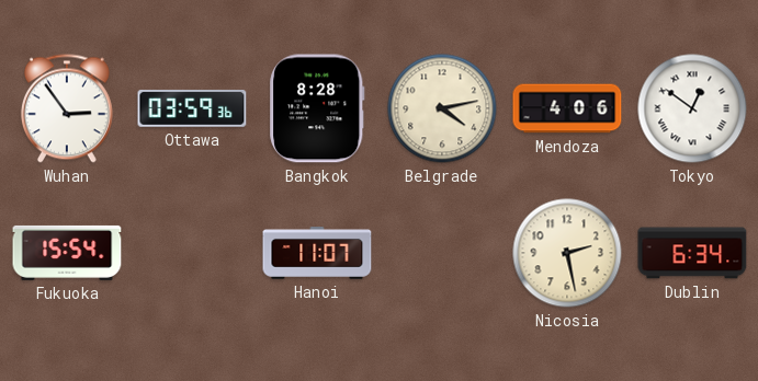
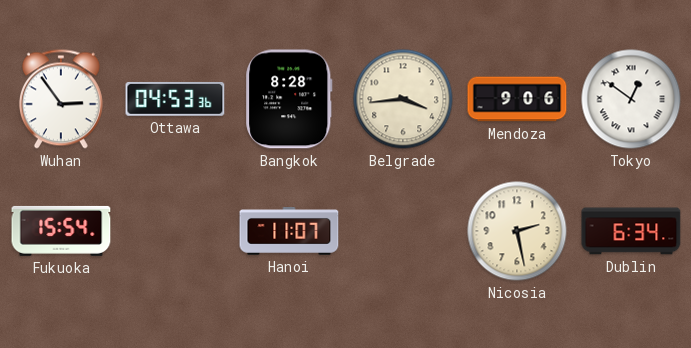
Ottawa: 03:59 -> 04:53 (175, 99)
Belgrade: 4:13 -> 3:44 (403, 99)
Mendoza: 4:06 -> 9:06 (517, 99)
